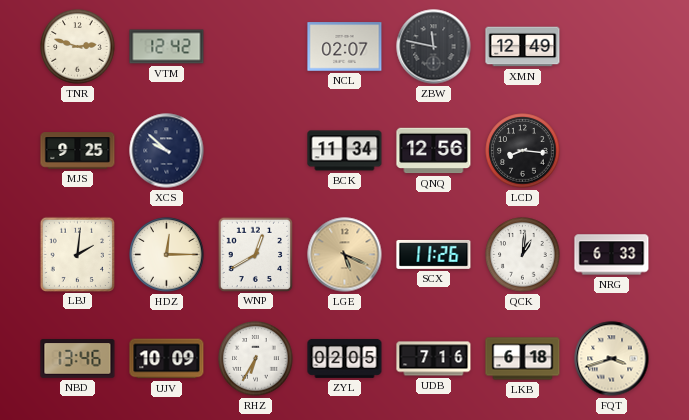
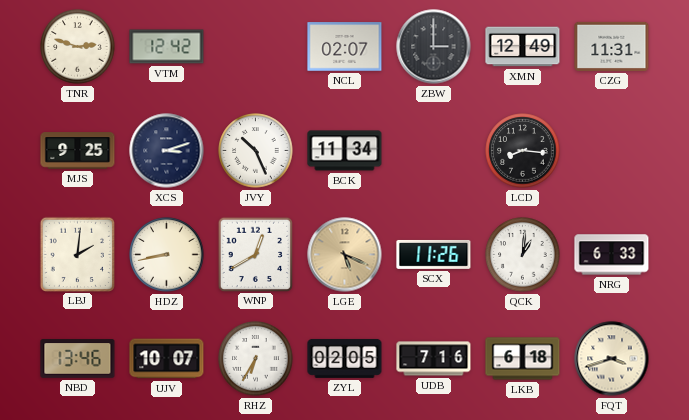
ZBW: 11:47 -> 3:00 (434, 47)
CZG: none -> 11:31 (612, 46)
XCS: 9:52 -> 3:12 (167, 151)
JVY: none -> 10:26 (256, 151)
QNQ: 12:56 -> none (434, 151)
HDZ: 12:15 -> 8:43 (167, 255)
UJV: 10:09 -> 10:07 (167, 359)
